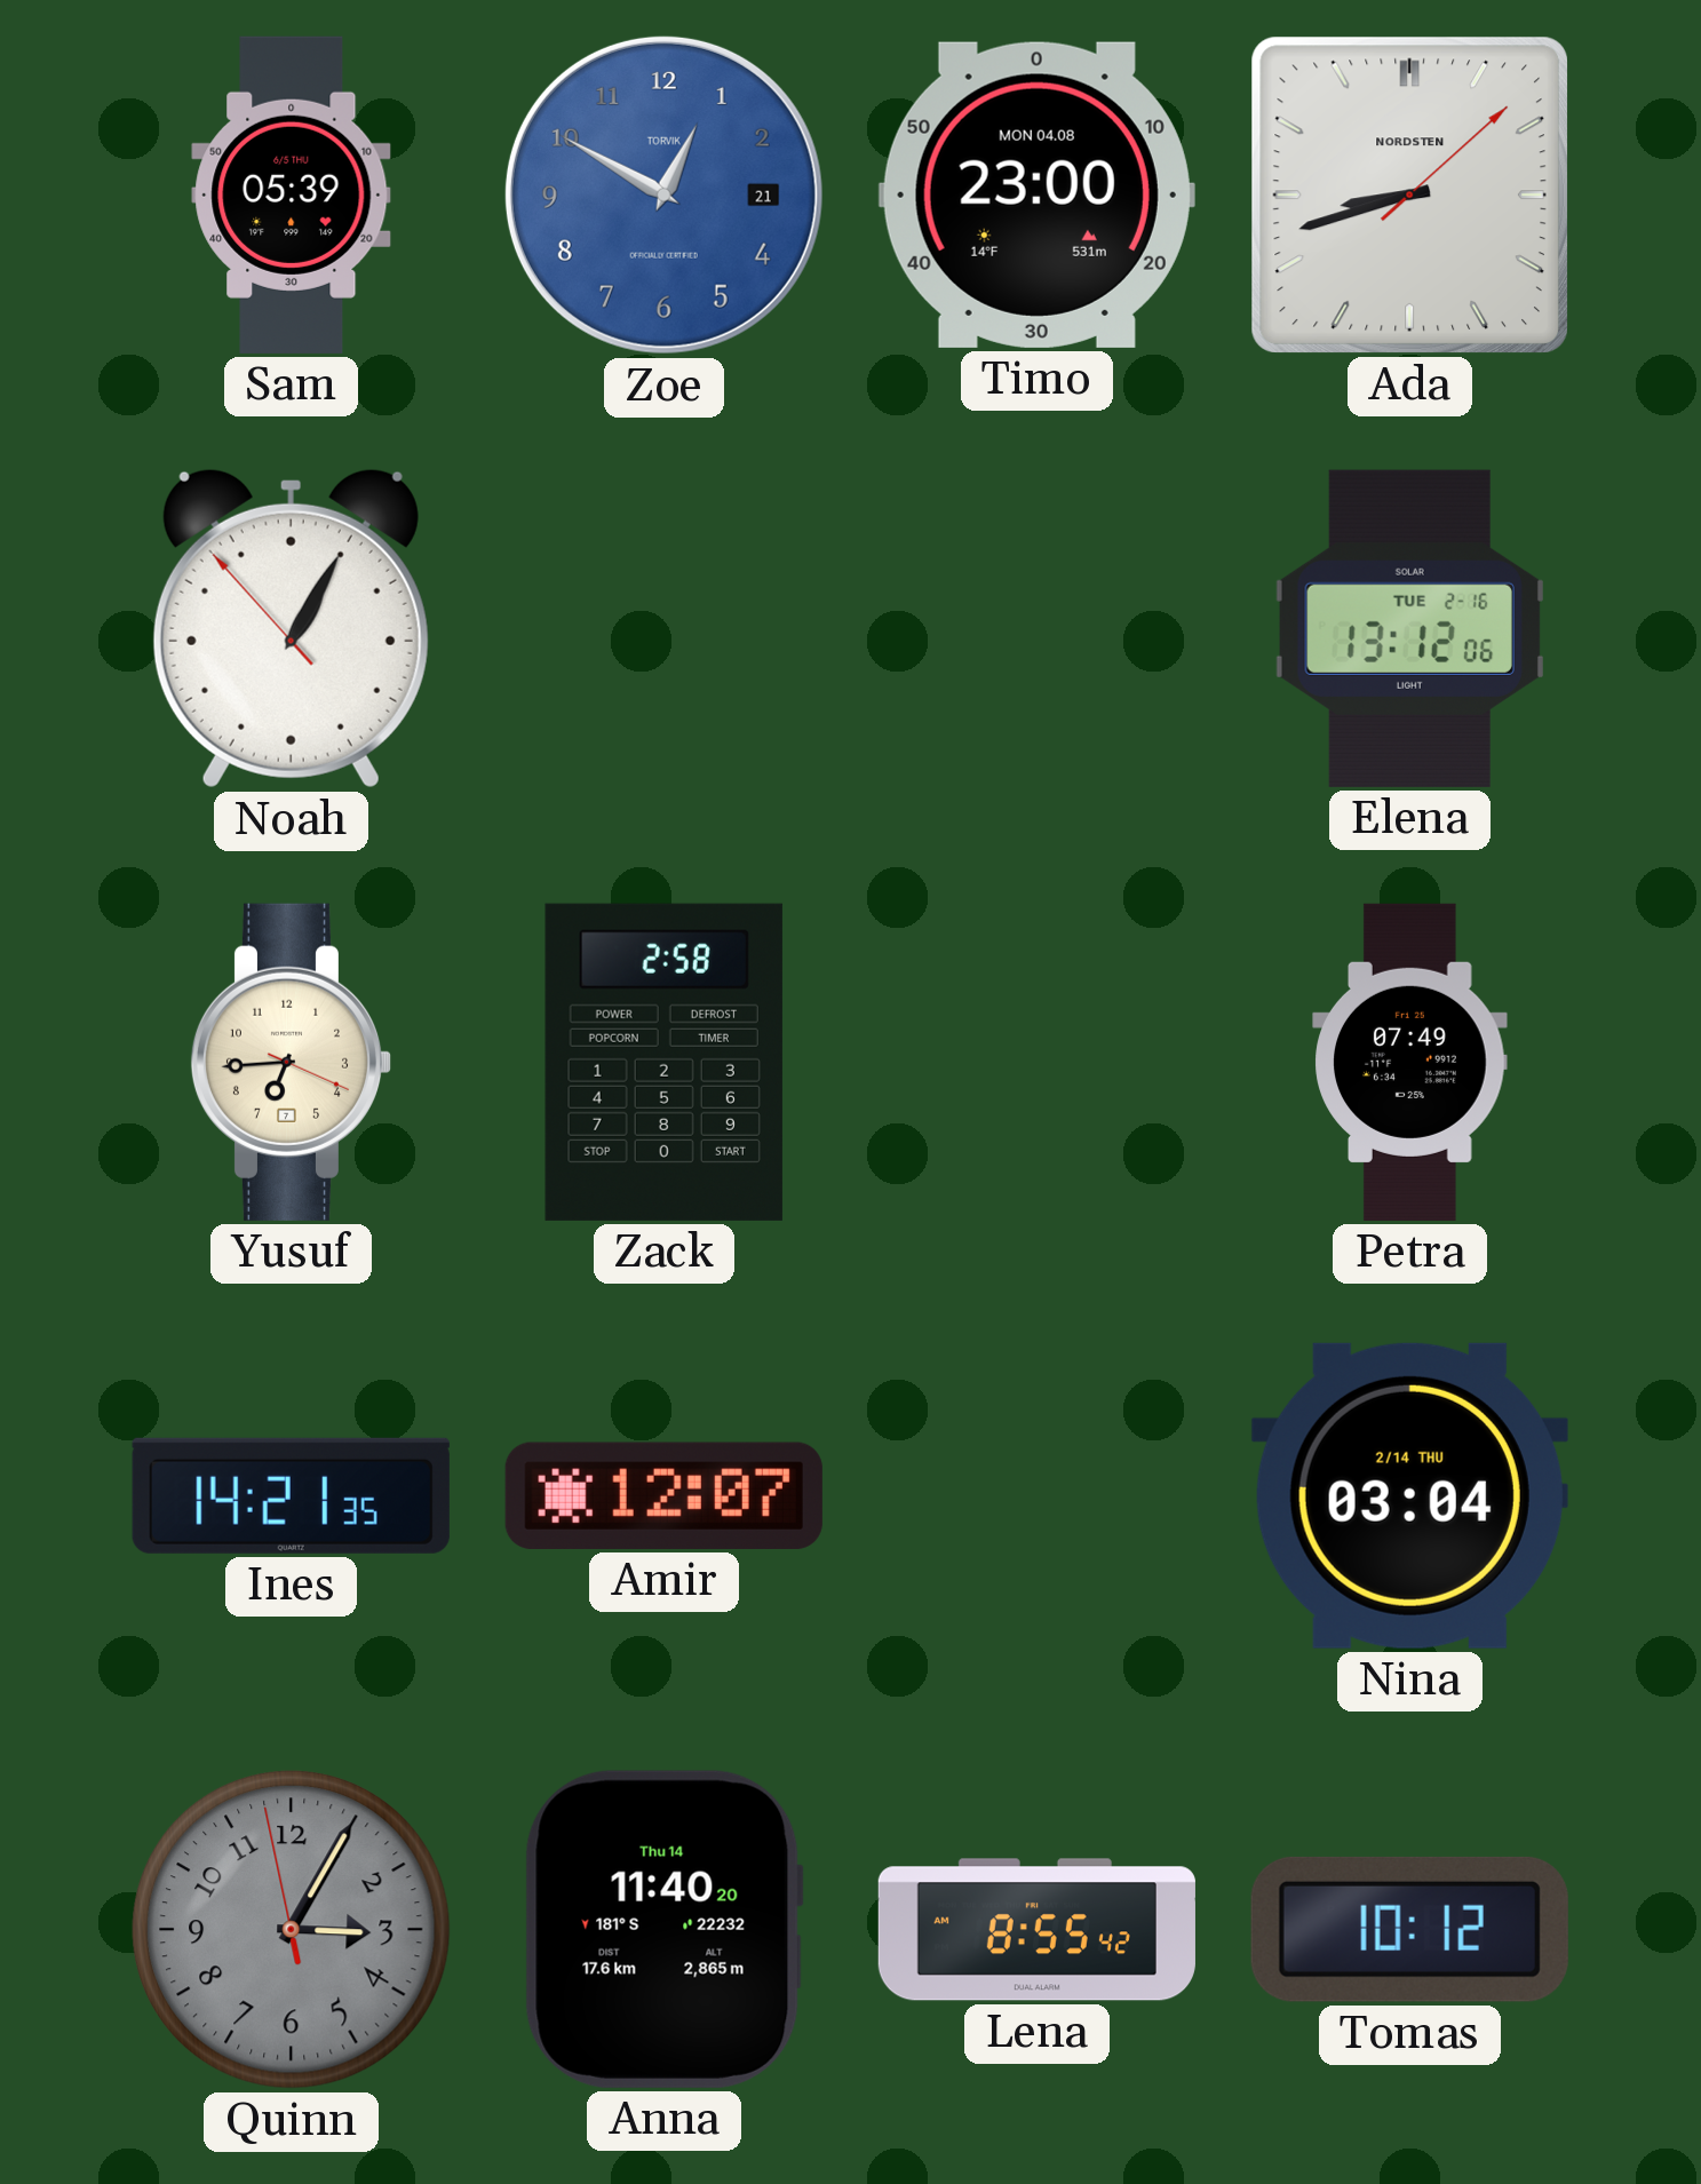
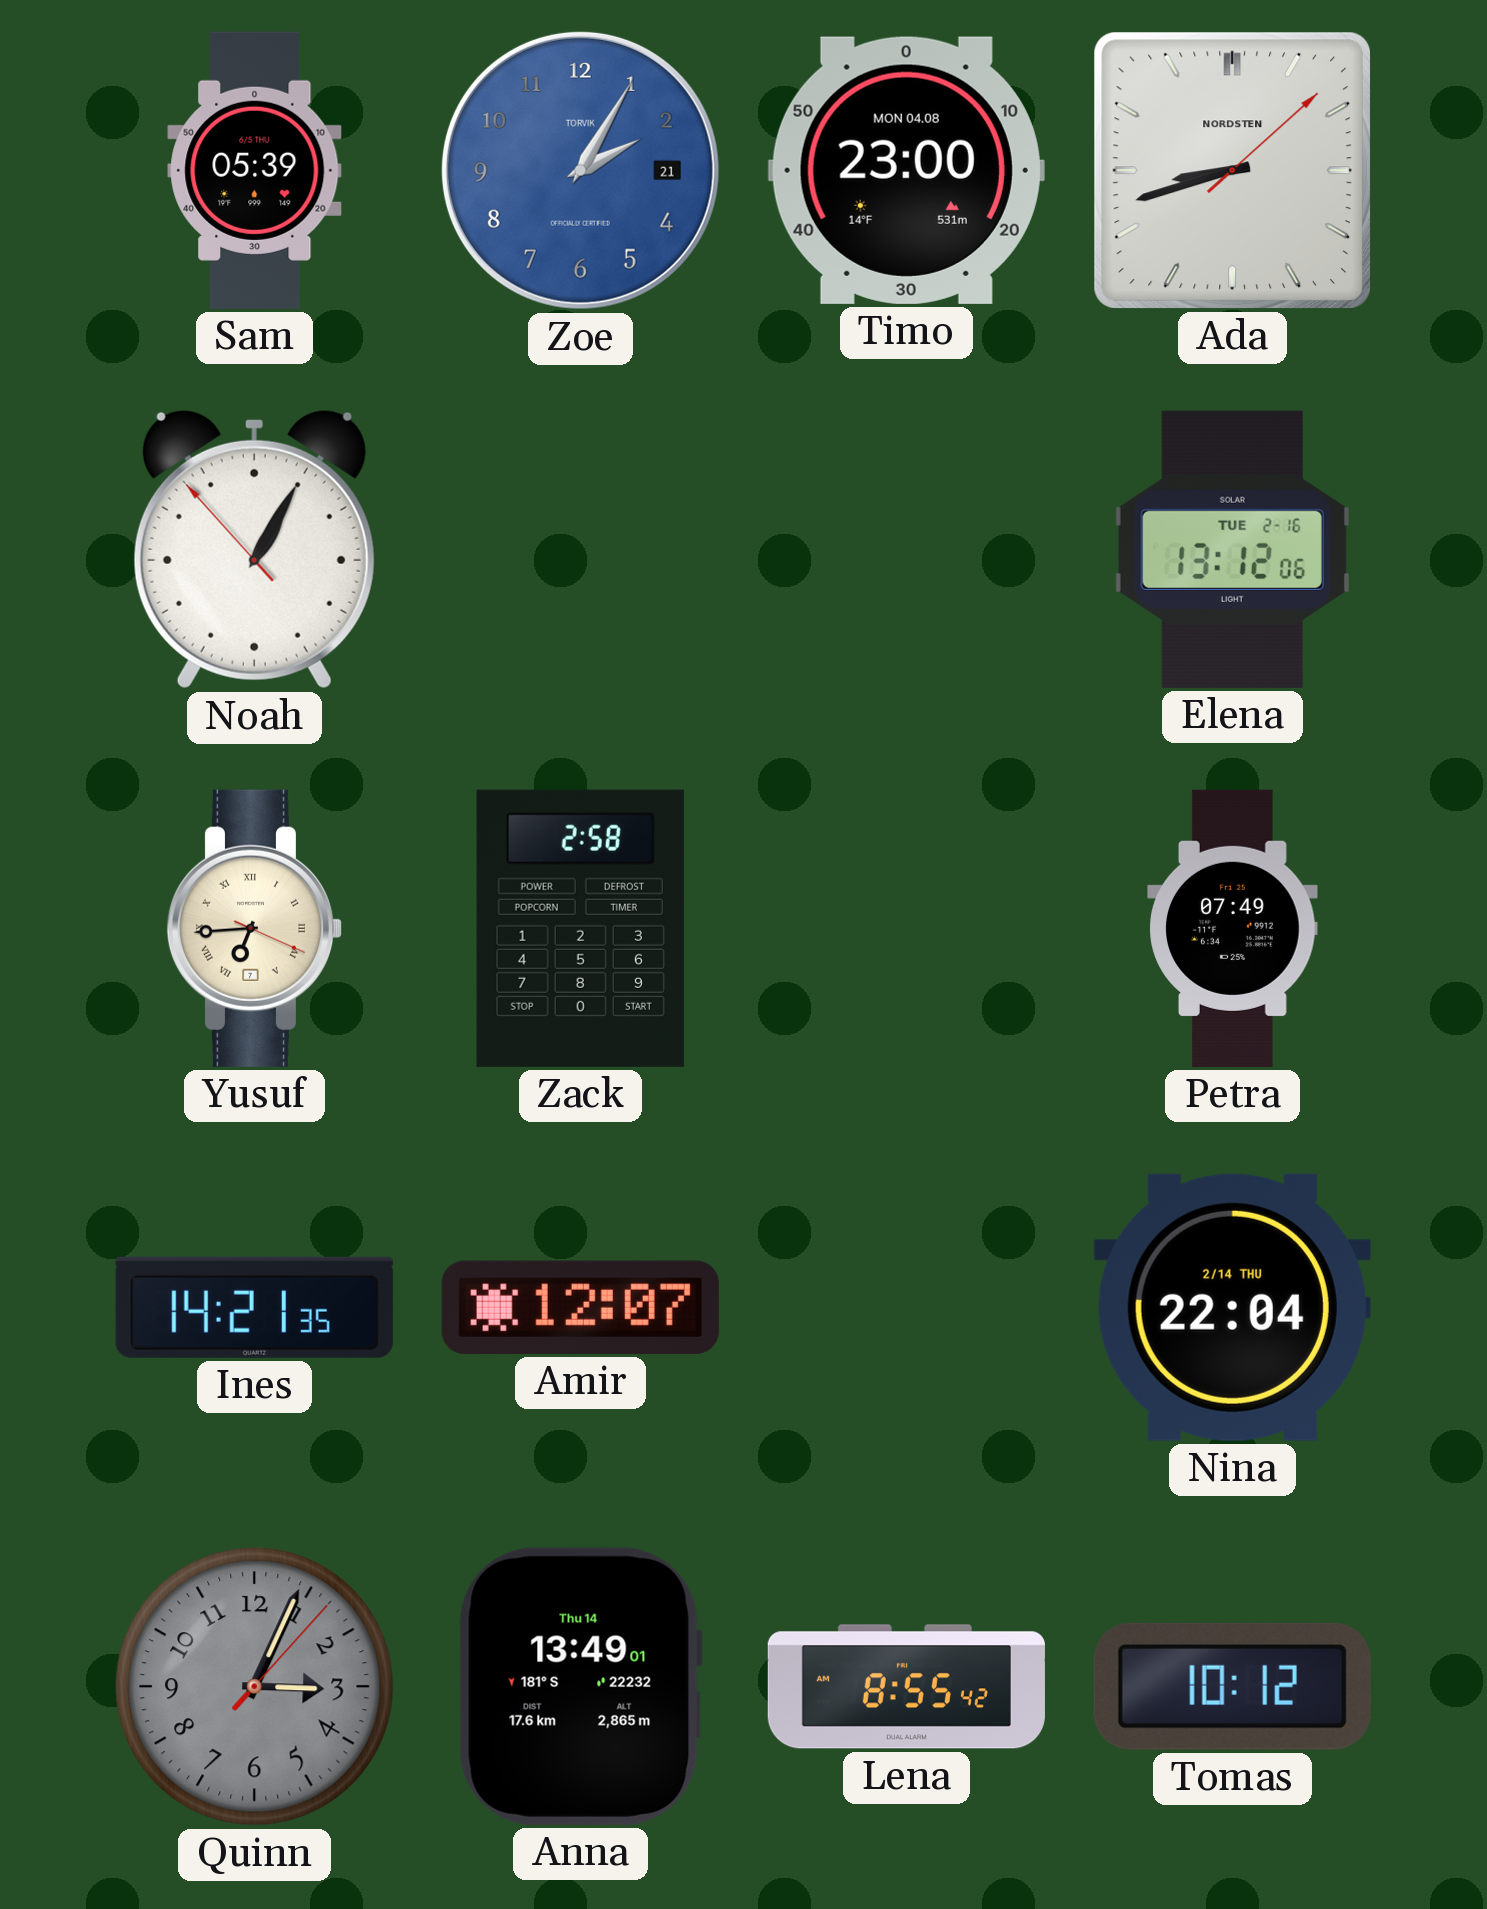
Zoe: 12:50 -> 2:05 (580, 170)
Yusuf numerals: Arabic -> Roman (254, 928)
Nina: 03:04 -> 22:04 (1232, 1307)
Quinn: 3:04:58 -> 3:04:07 (254, 1686)
Anna: 11:40 -> 13:49 (580, 1686)
